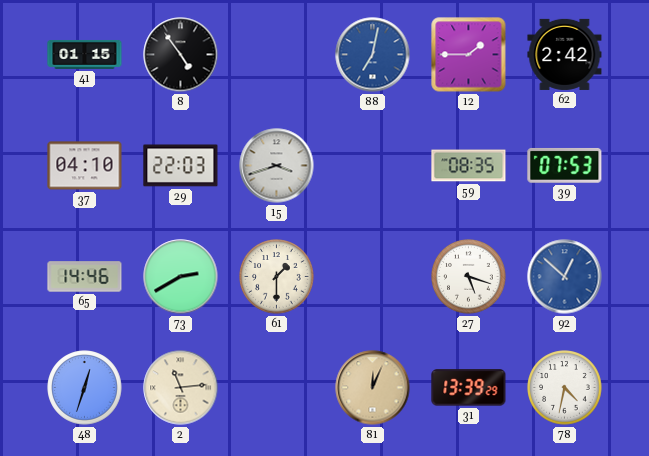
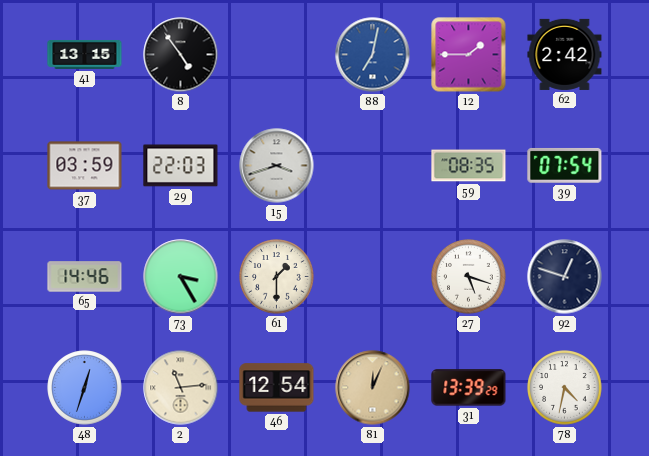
41: 01:15 -> 13:15 (85, 54)
37: 04:10 -> 03:59 (85, 166)
39: 07:53 -> 07:54 (565, 165)
73: 2:40 -> 3:25 (181, 277)
92: 12:52 -> 12:48 (565, 277)
92 dial: blue -> navy (565, 277)
46: none -> 12:54 (277, 388)
